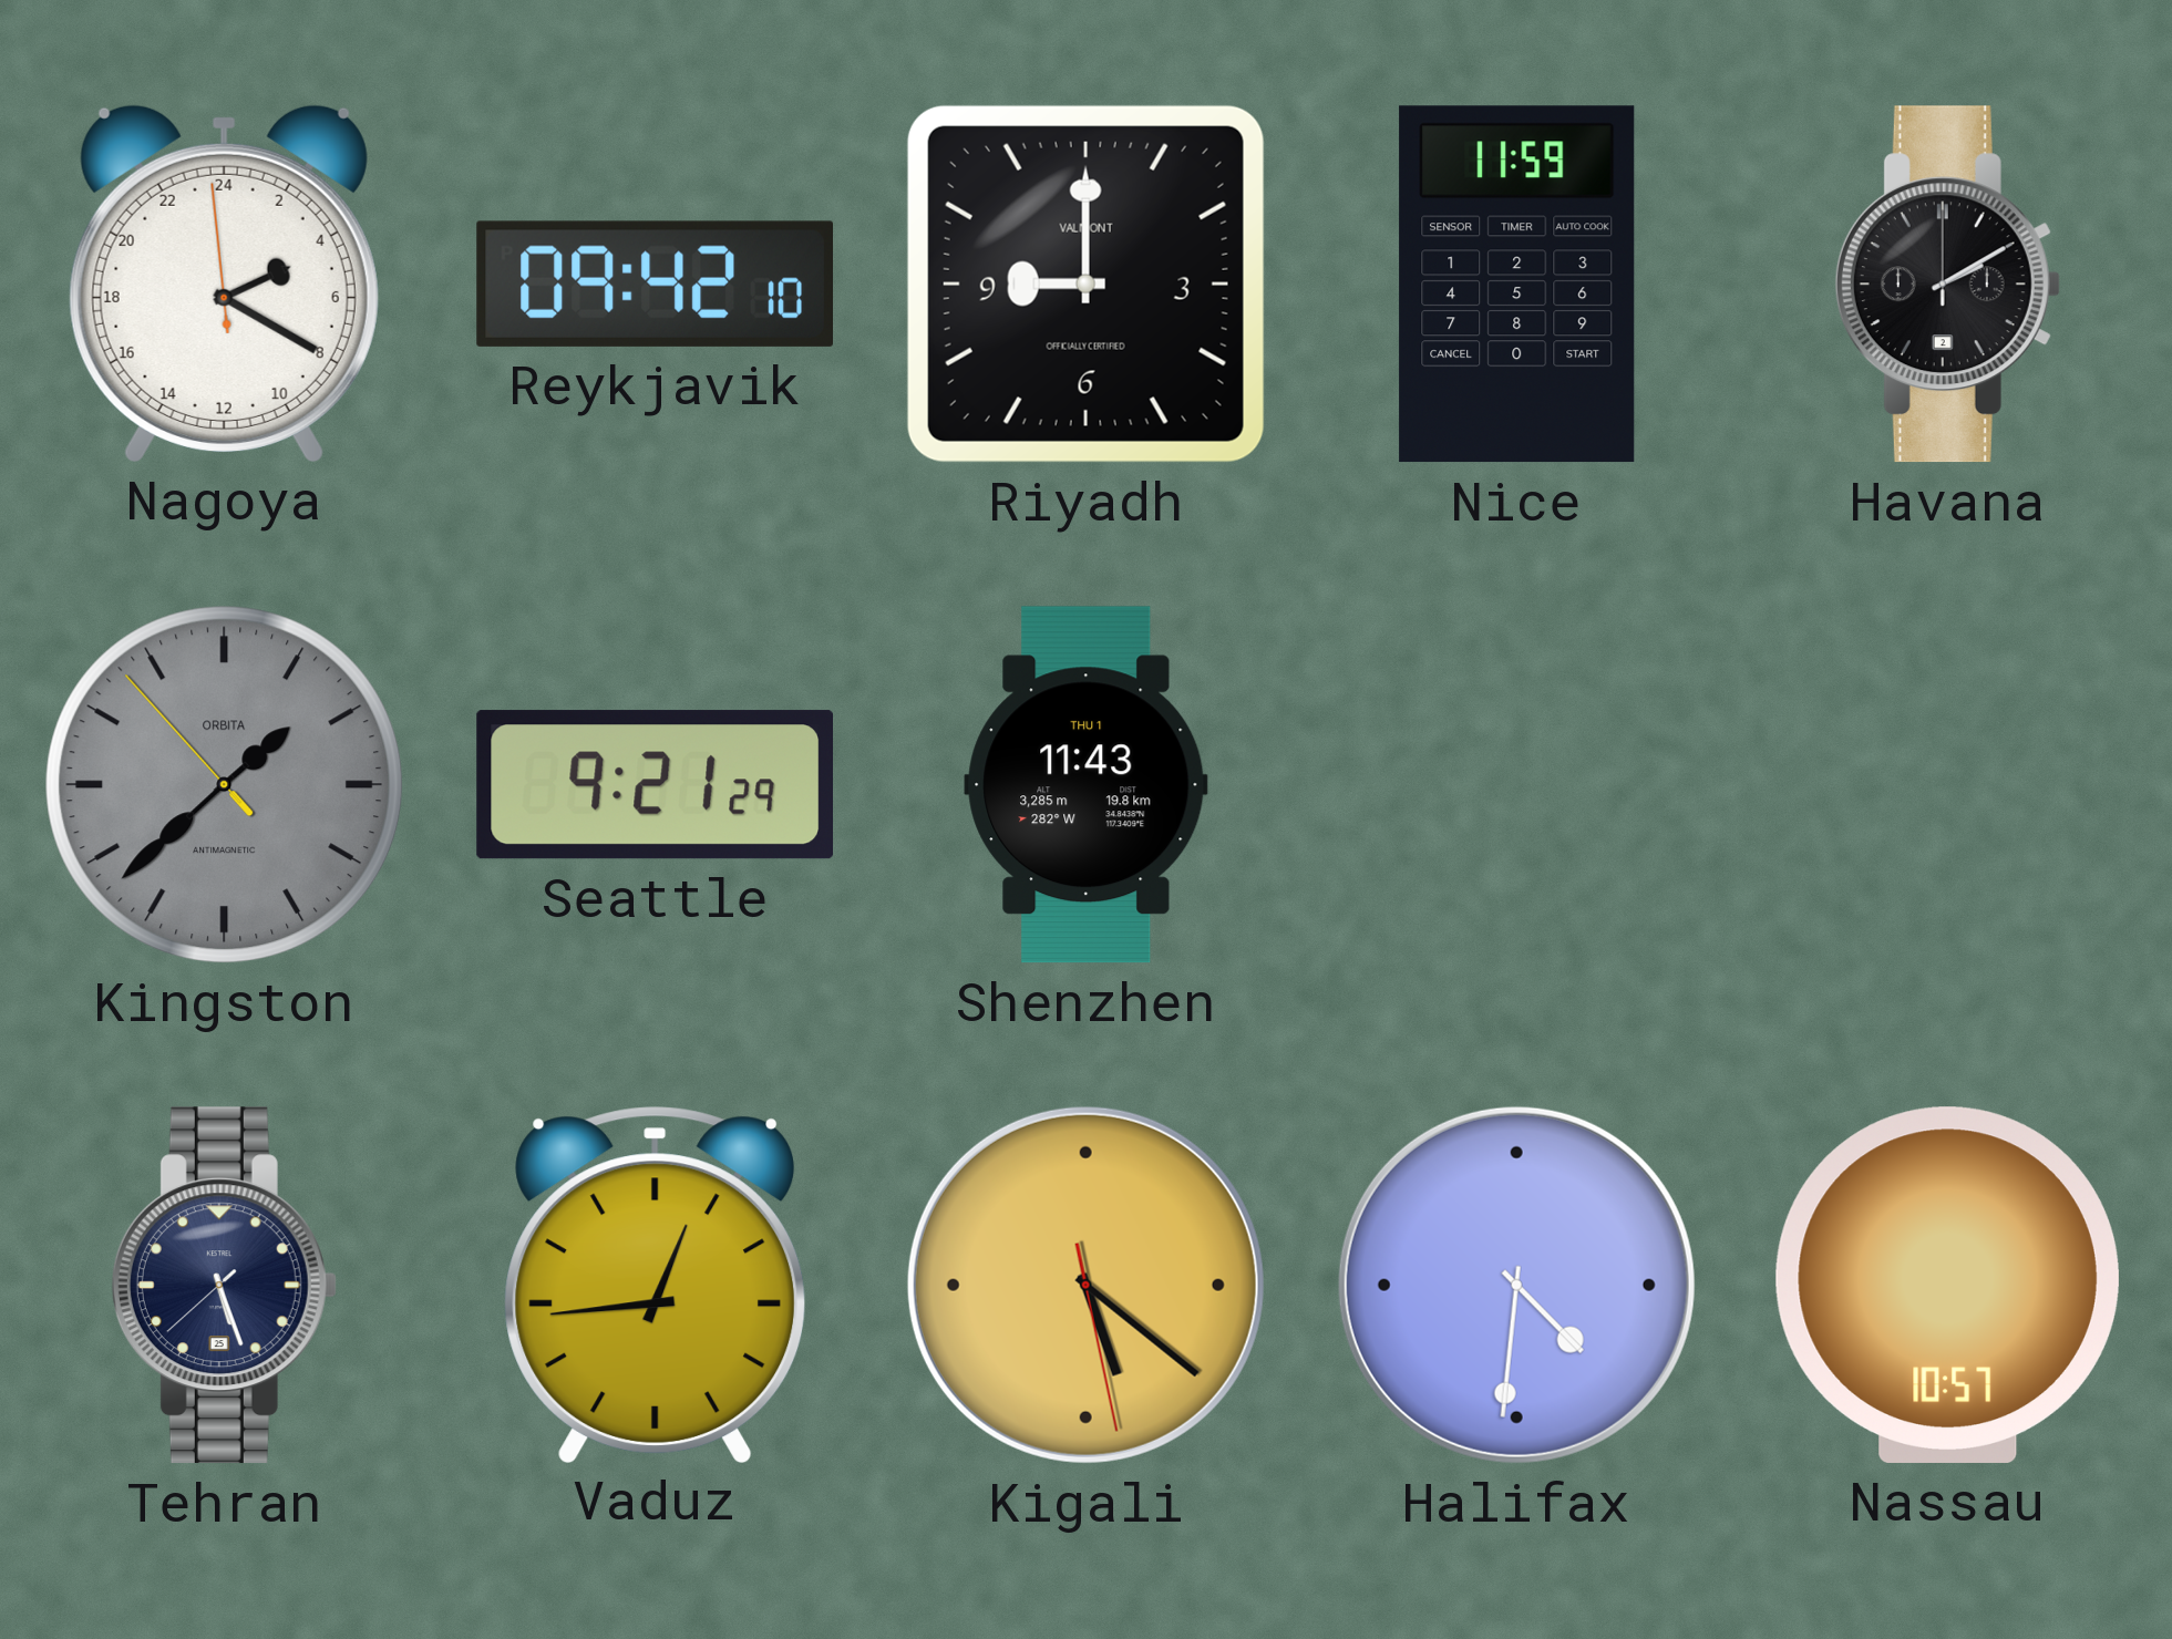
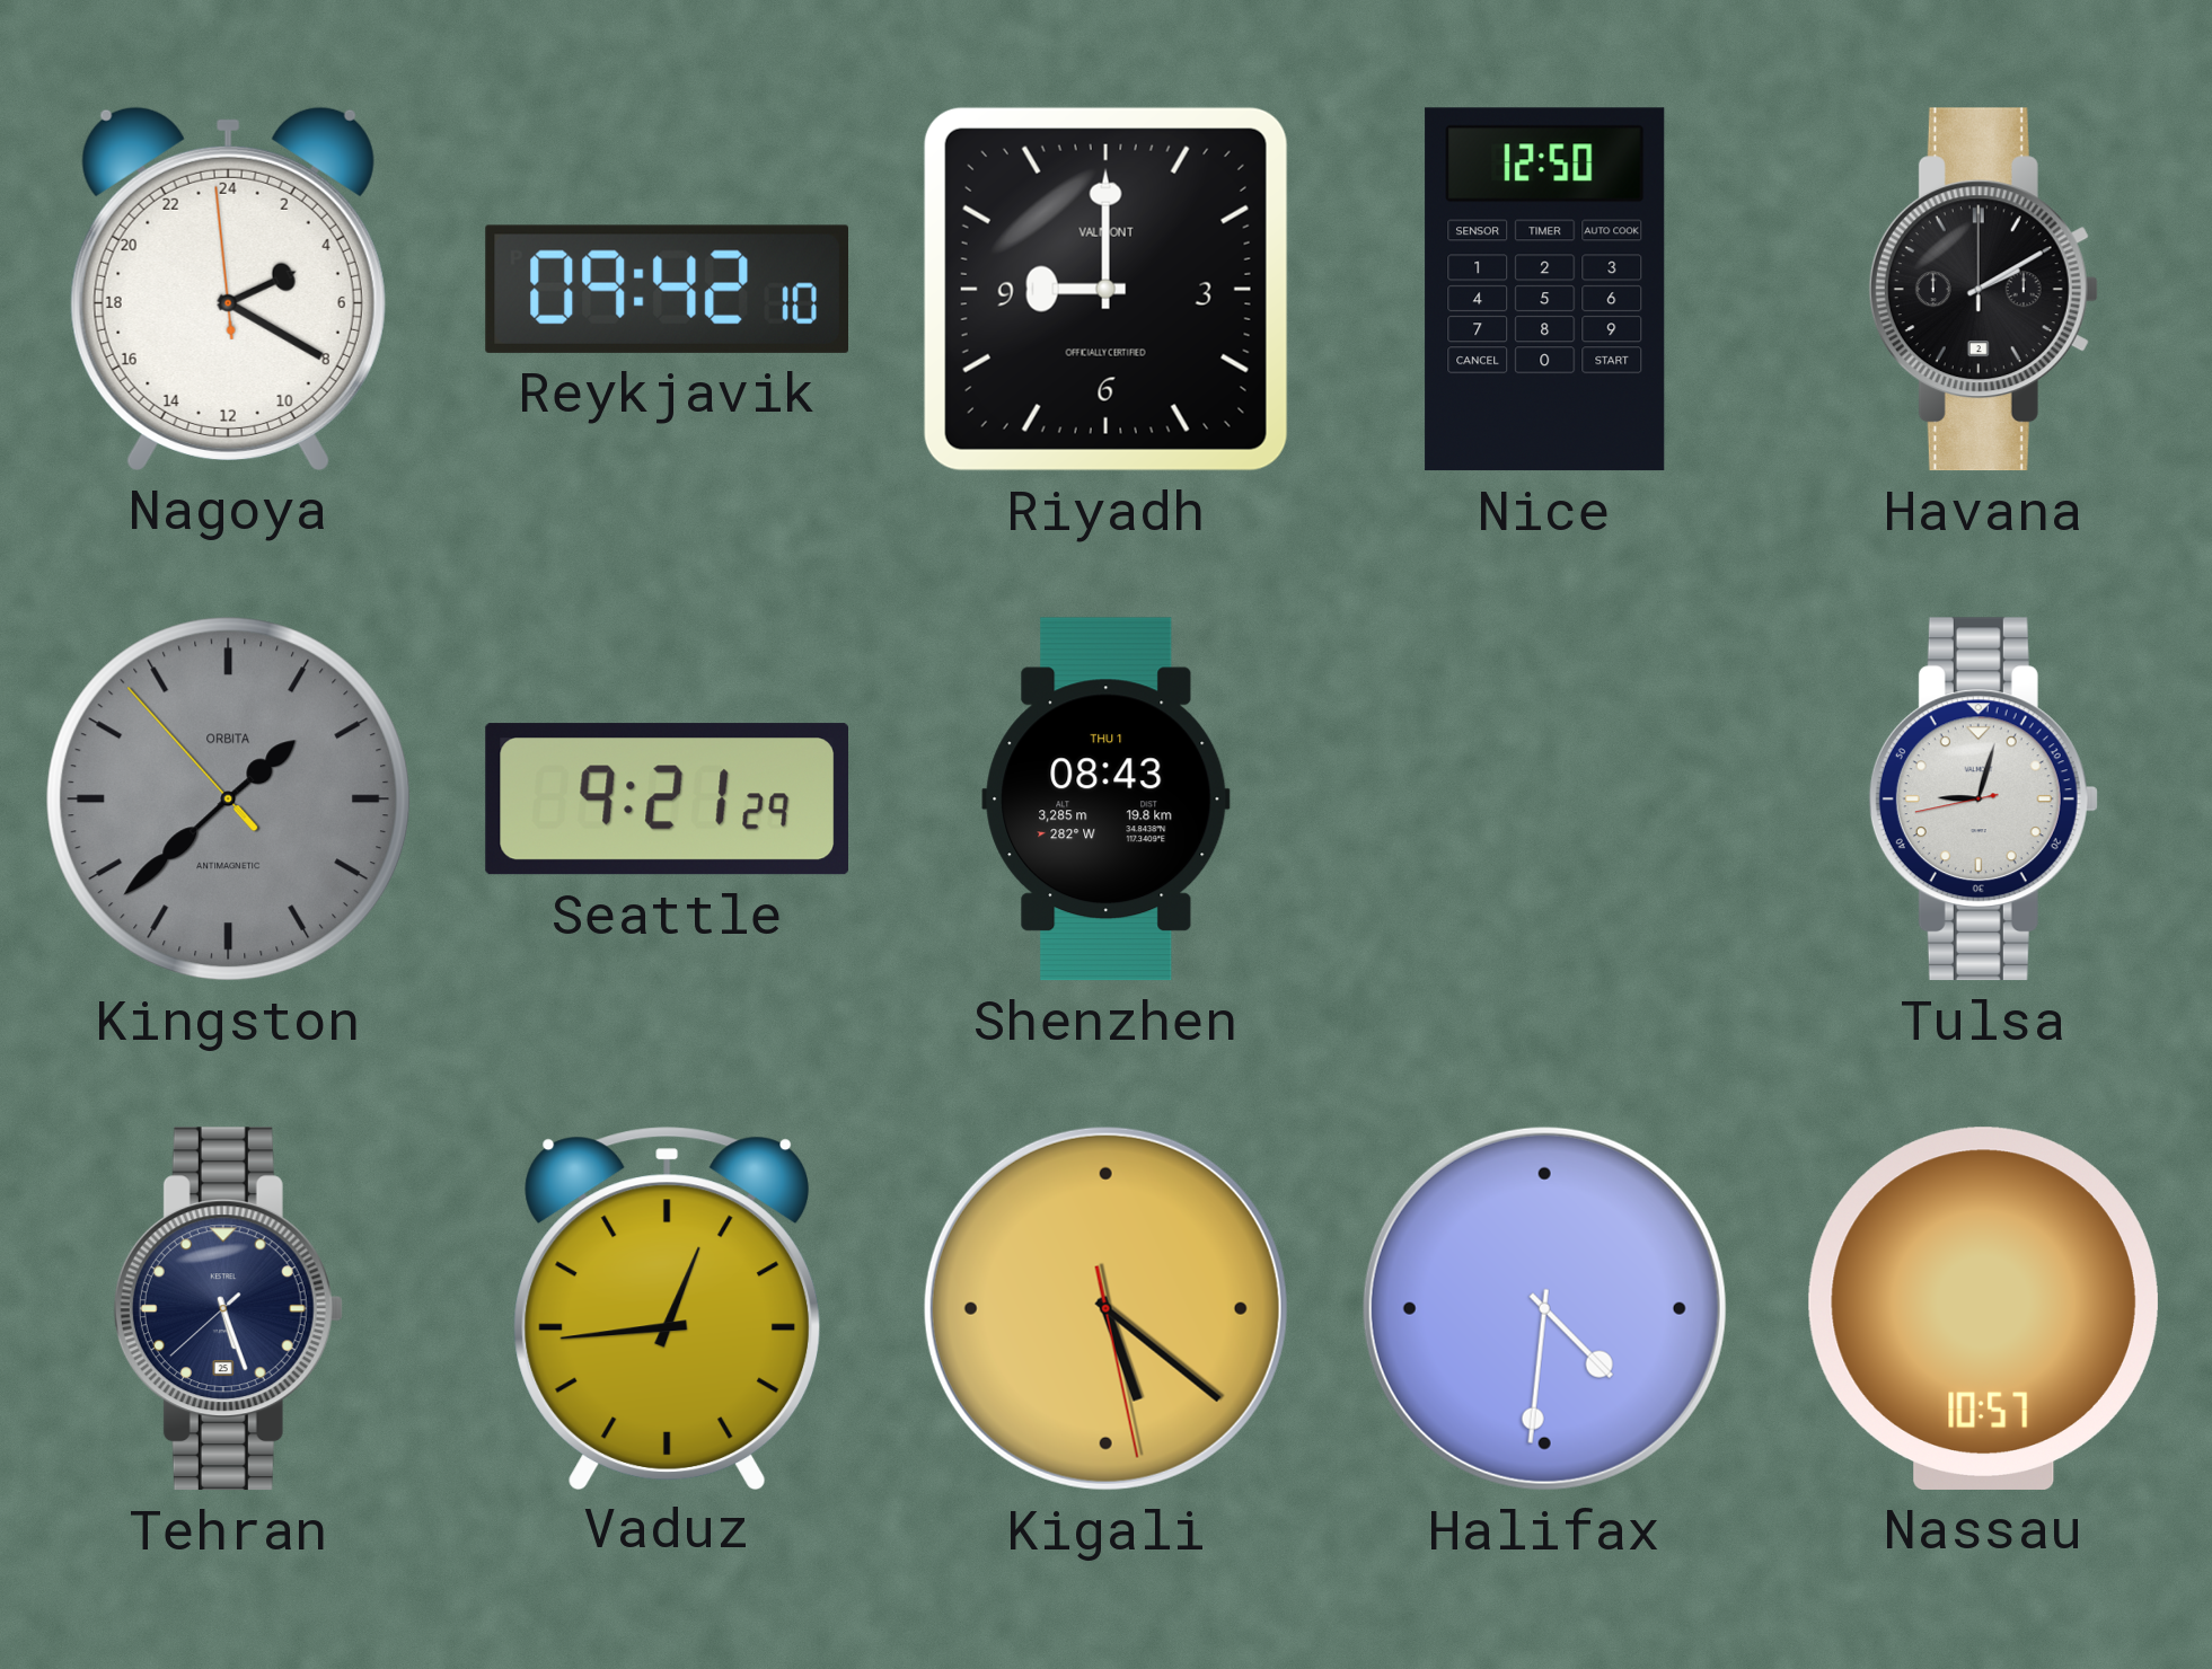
Nice: 11:59 -> 12:50 (1545, 290)
Shenzhen: 11:43 -> 08:43 (1107, 800)
Tulsa: none -> 9:02 (1983, 800)
